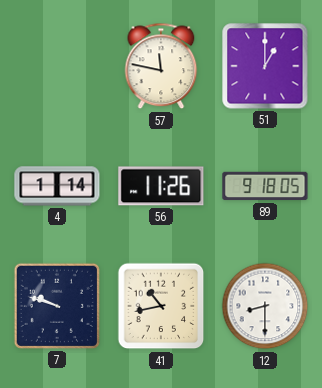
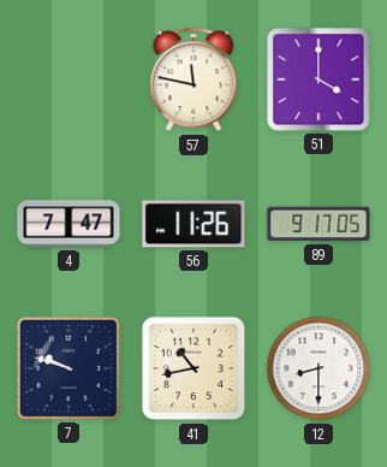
51: 1:00 -> 4:00 (318, 79)
4: 1:14 -> 7:47 (69, 224)
89: 9:18 -> 9:17 (318, 224)
